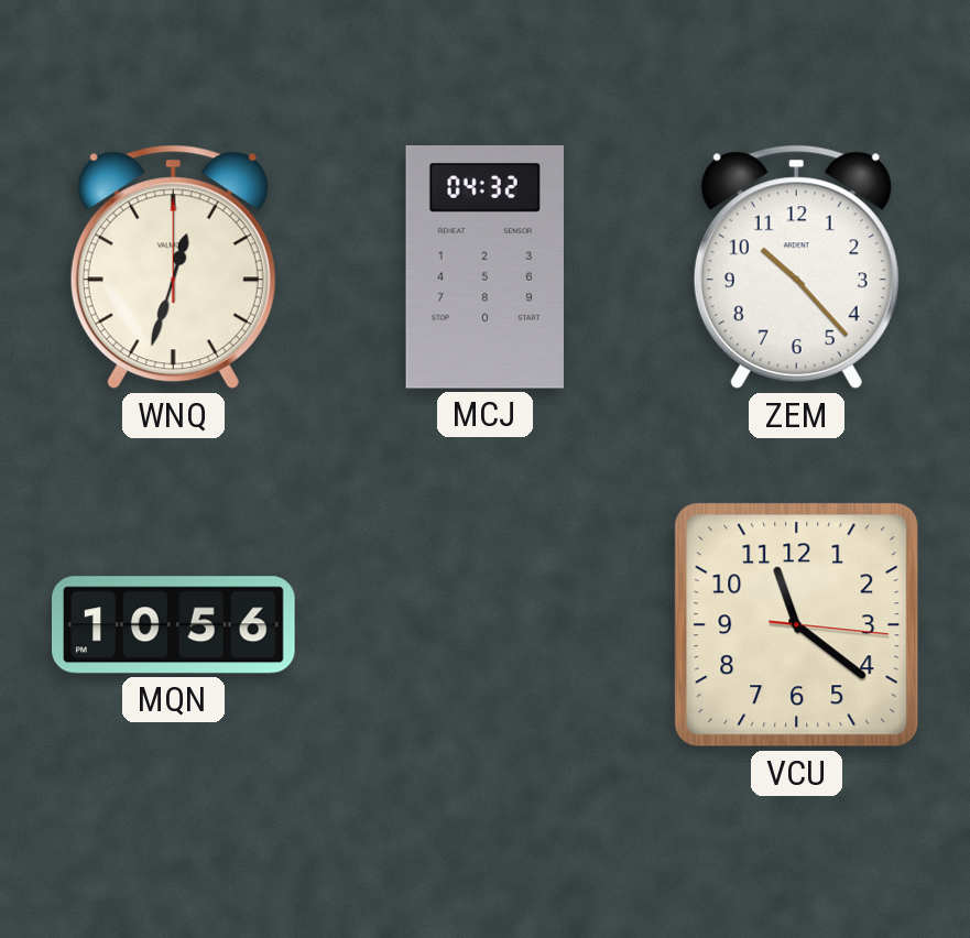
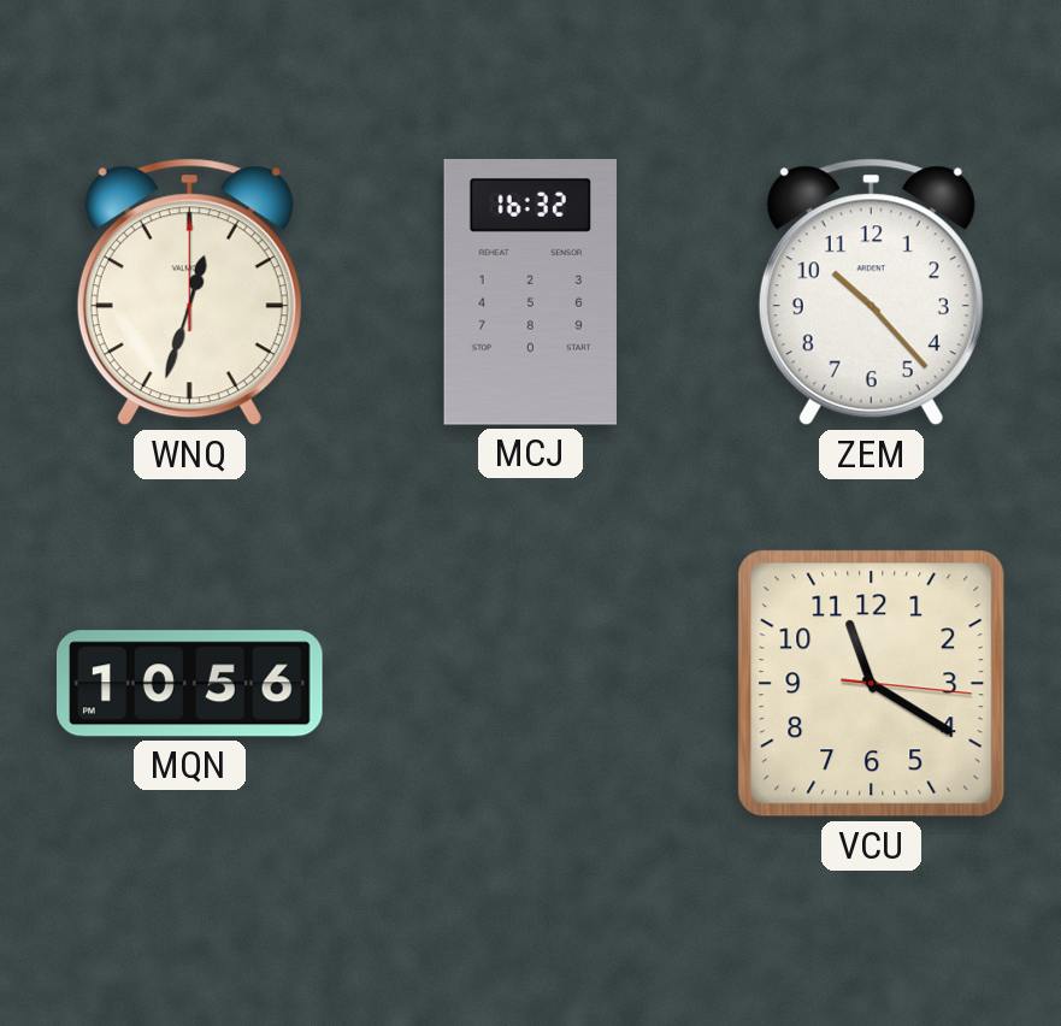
MCJ: 04:32 -> 16:32 (530, 293)
VCU: 11:21 -> 11:20 (872, 684)
